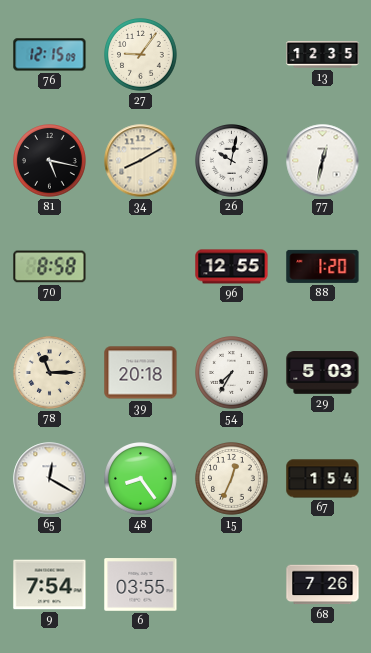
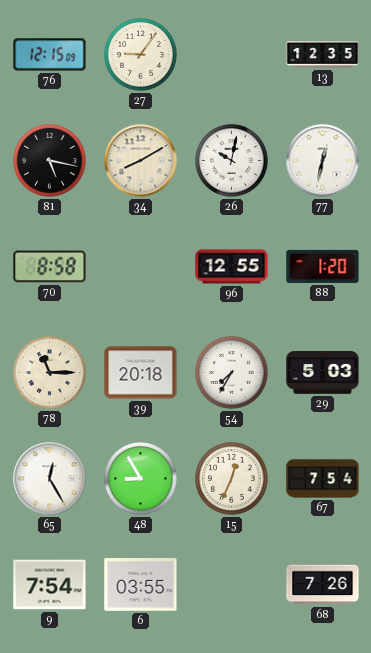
65: 12:20 -> 12:25 (50, 479)
48: 8:24 -> 8:55 (141, 479)
67: 1:54 -> 7:54 (323, 479)
